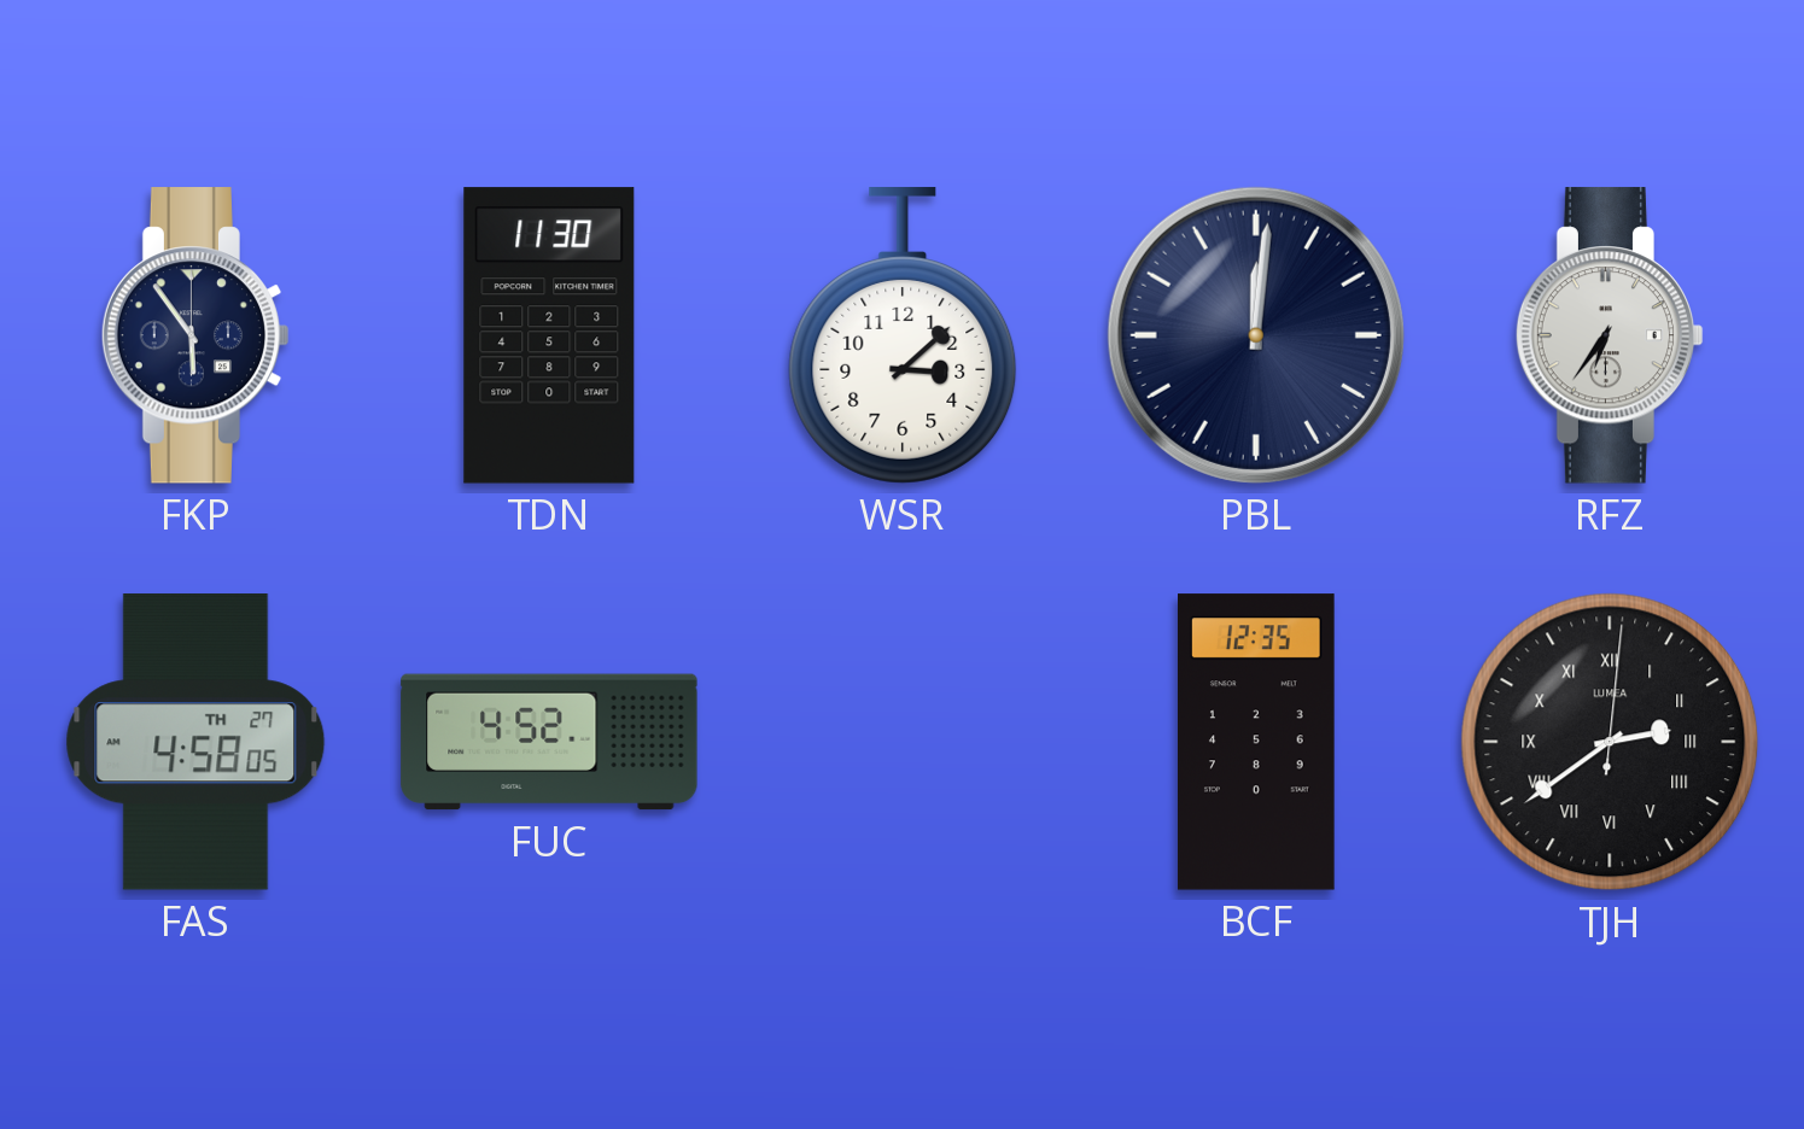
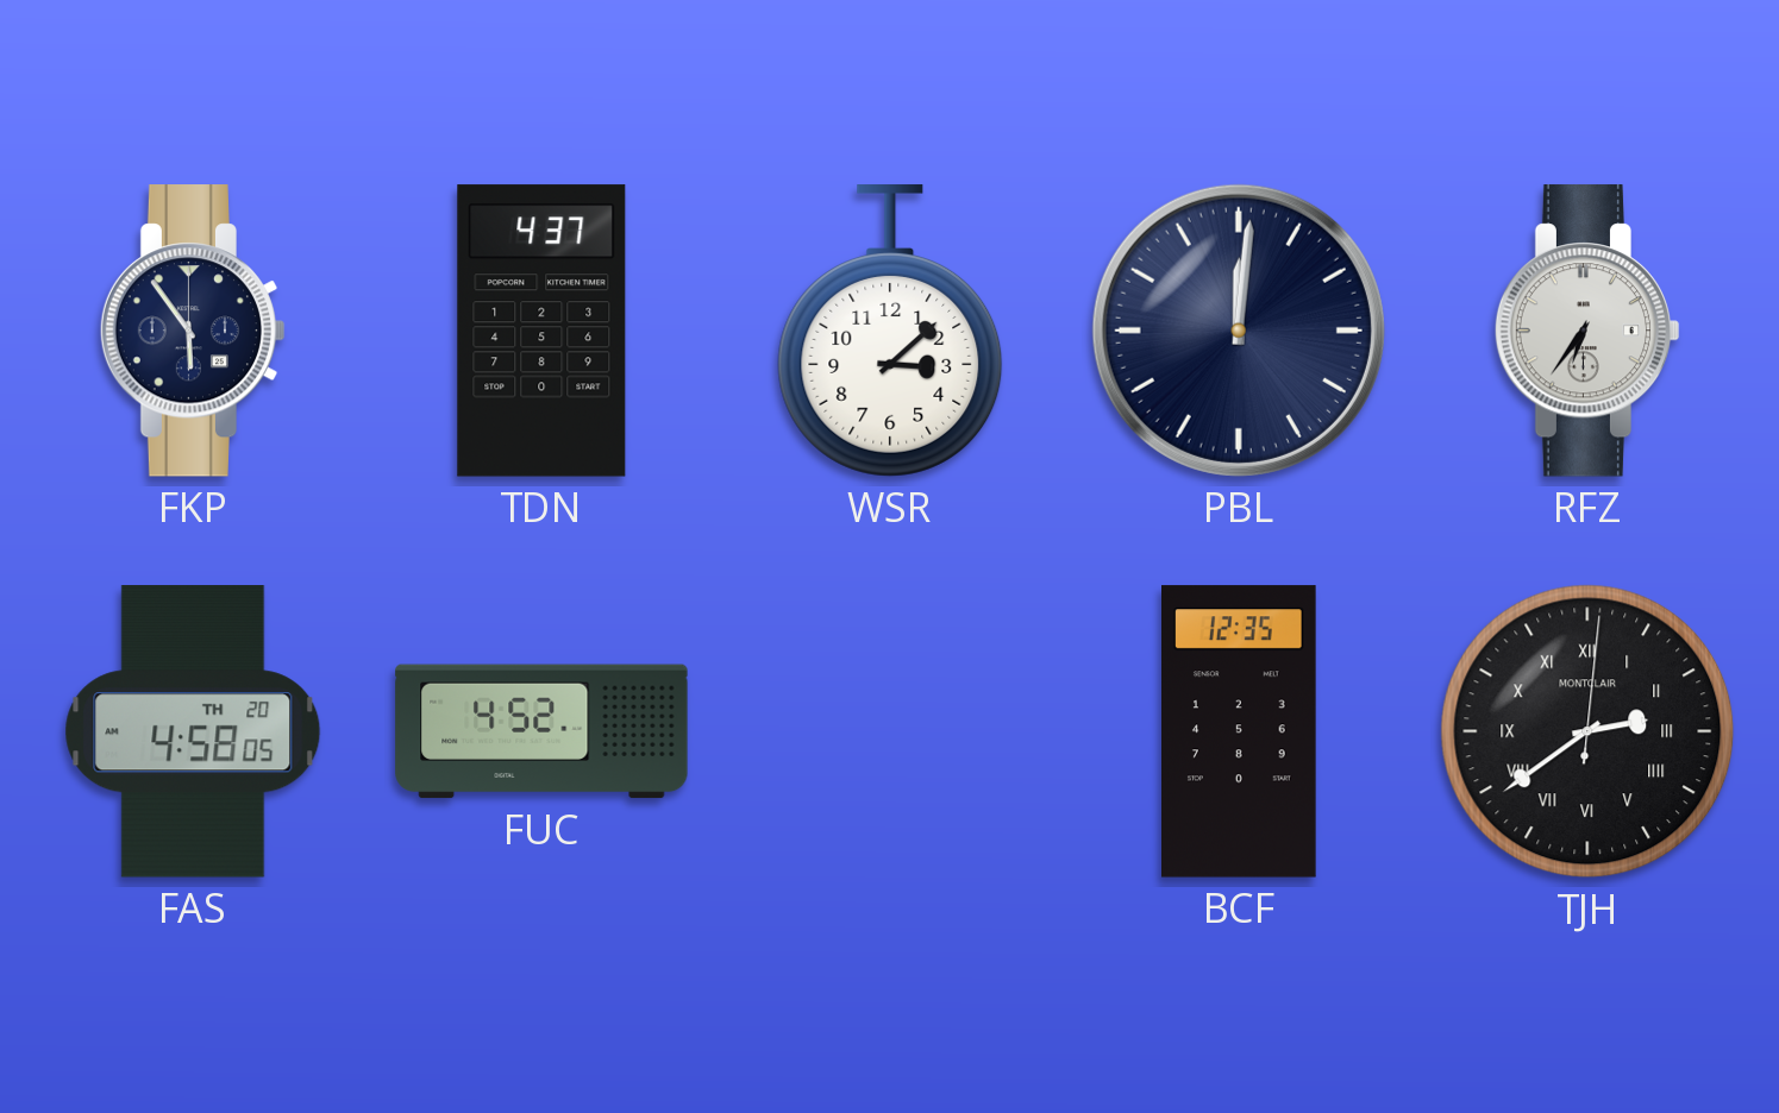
TDN: 11:30 -> 4:37 (541, 331)
FAS date: TH 27 -> TH 20 (193, 731)
TJH brand: LUMEA -> MONTCLAIR (1587, 731)
